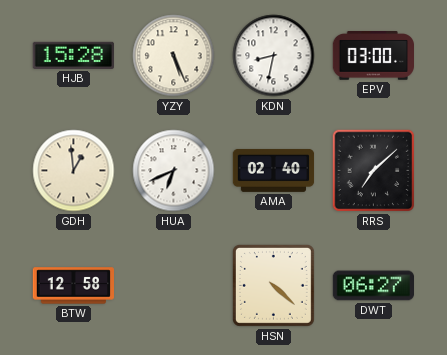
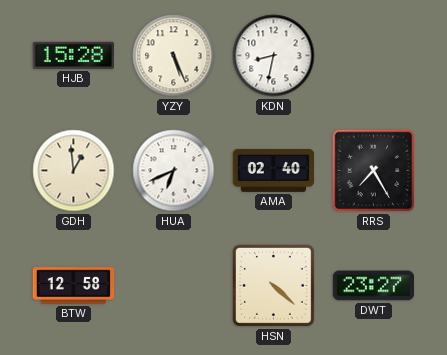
EPV: 03:00 -> none (373, 56)
RRS: 7:08 -> 7:25 (374, 171)
DWT: 06:27 -> 23:27 (373, 286)
